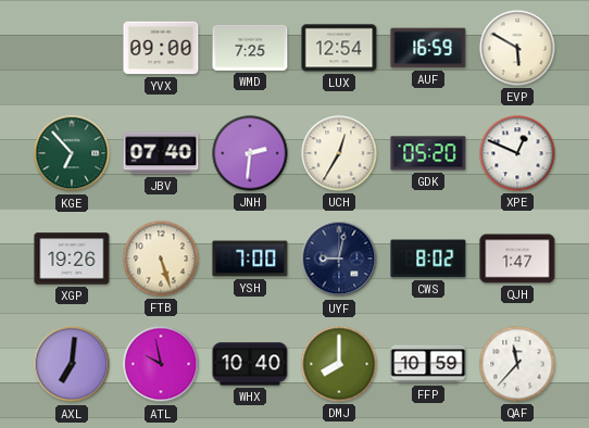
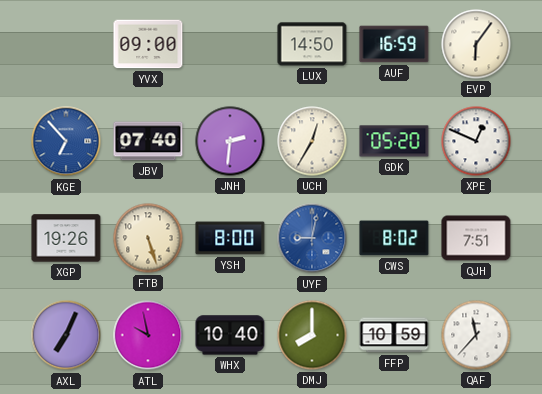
WMD: 7:25 -> none (250, 48)
LUX: 12:54 -> 14:50 (312, 44)
EVP: 5:50 -> 6:06 (476, 44)
KGE dial: green -> blue (66, 141)
YSH: 7:00 -> 8:00 (230, 238)
UYF dial: navy -> blue (312, 238)
QJH: 1:47 -> 7:51 (476, 238)
AXL: 7:01 -> 7:04 (66, 335)
